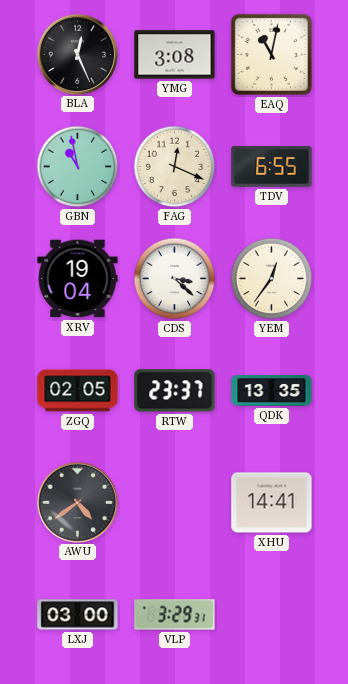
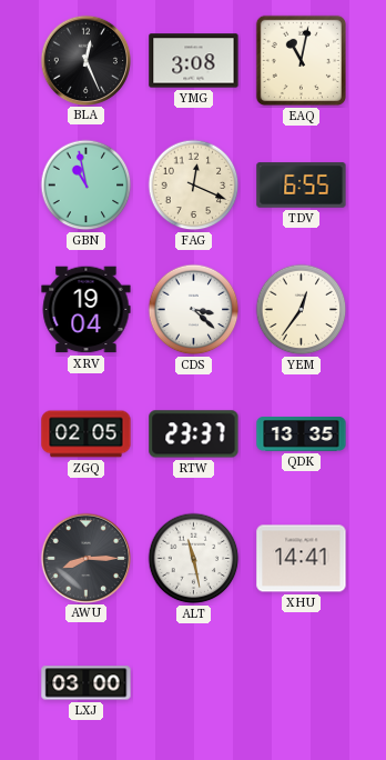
AWU: 4:39 -> 8:15 (85, 558)
ALT: none -> 11:28 (194, 559)
VLP: 3:29 -> none (175, 615)
